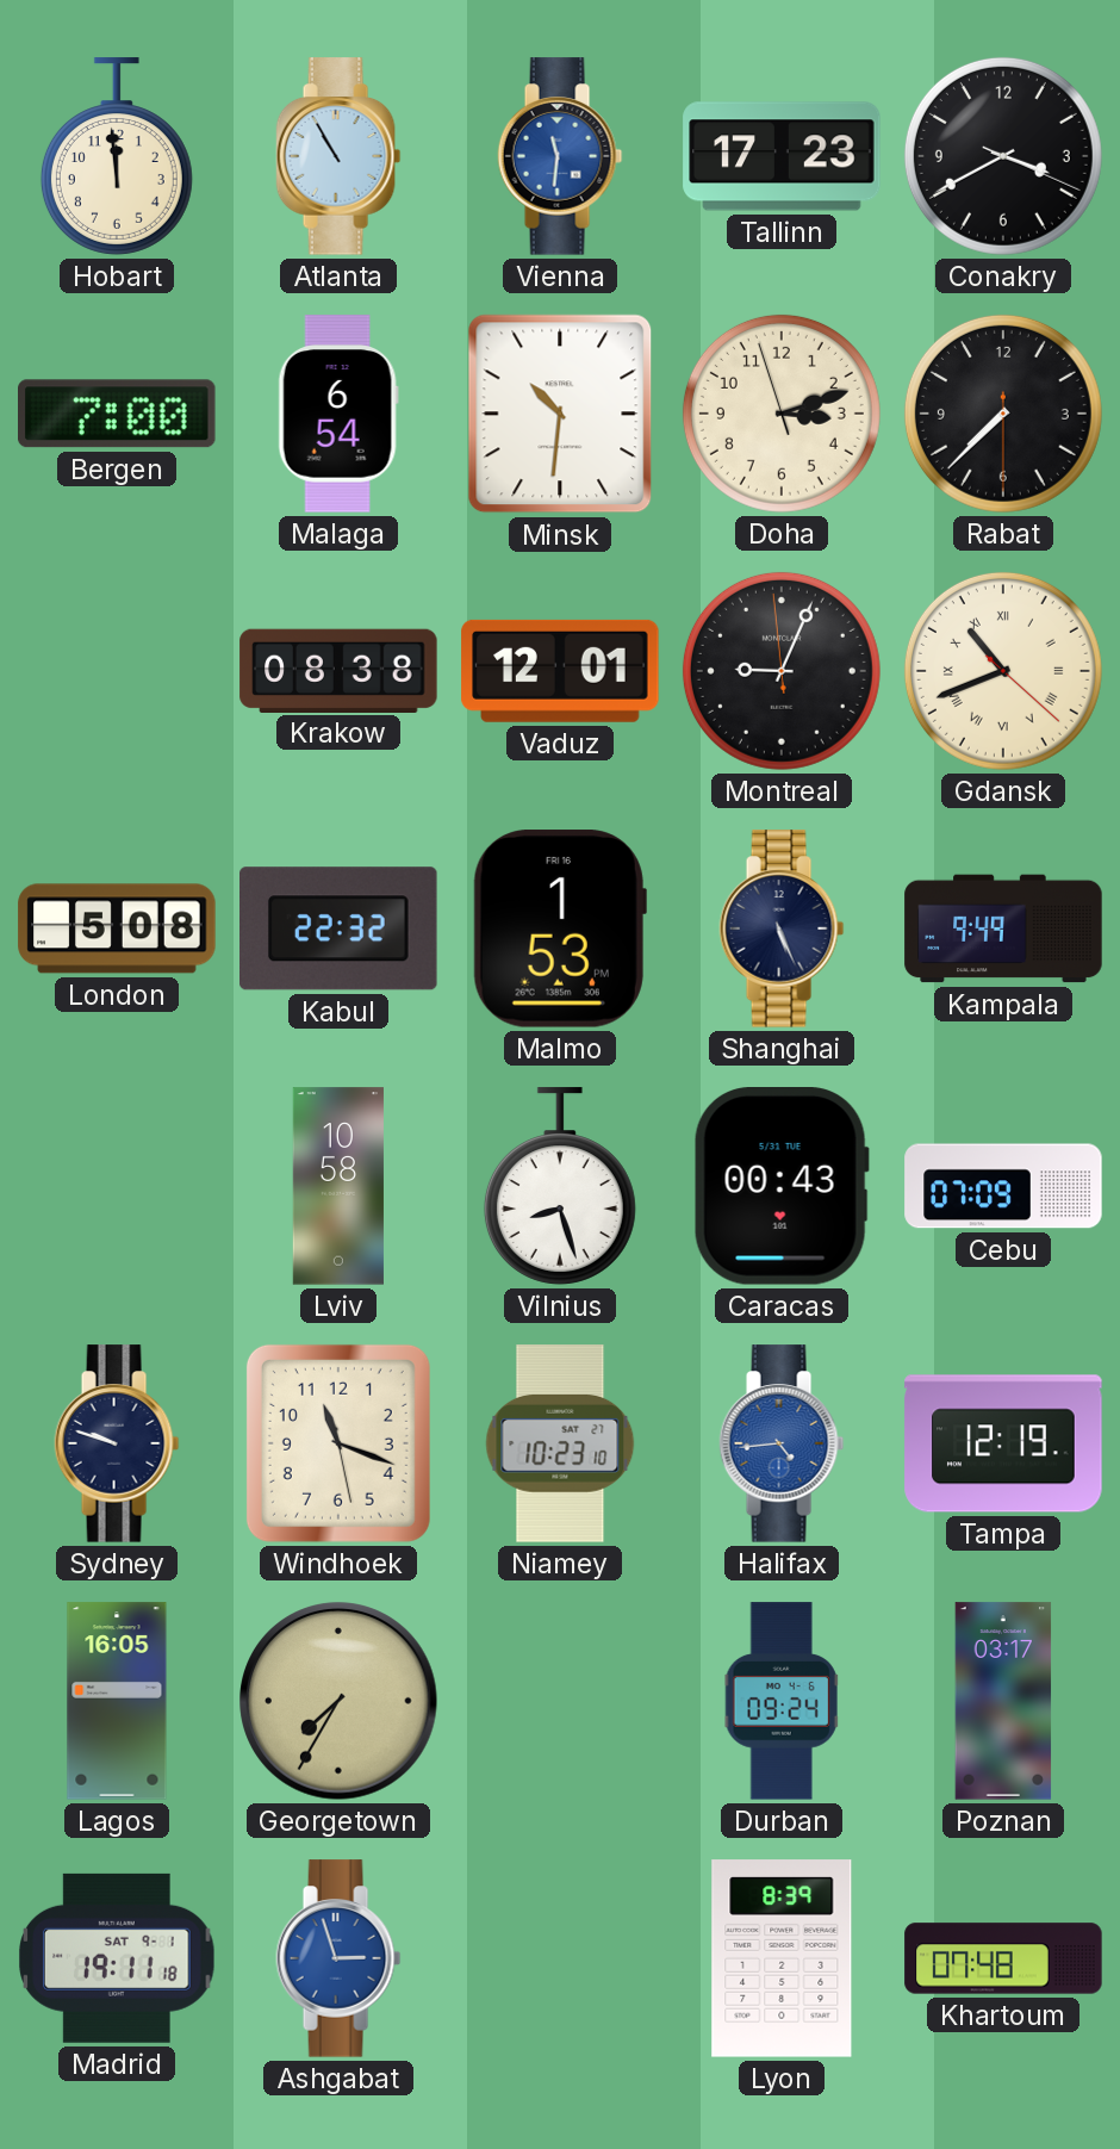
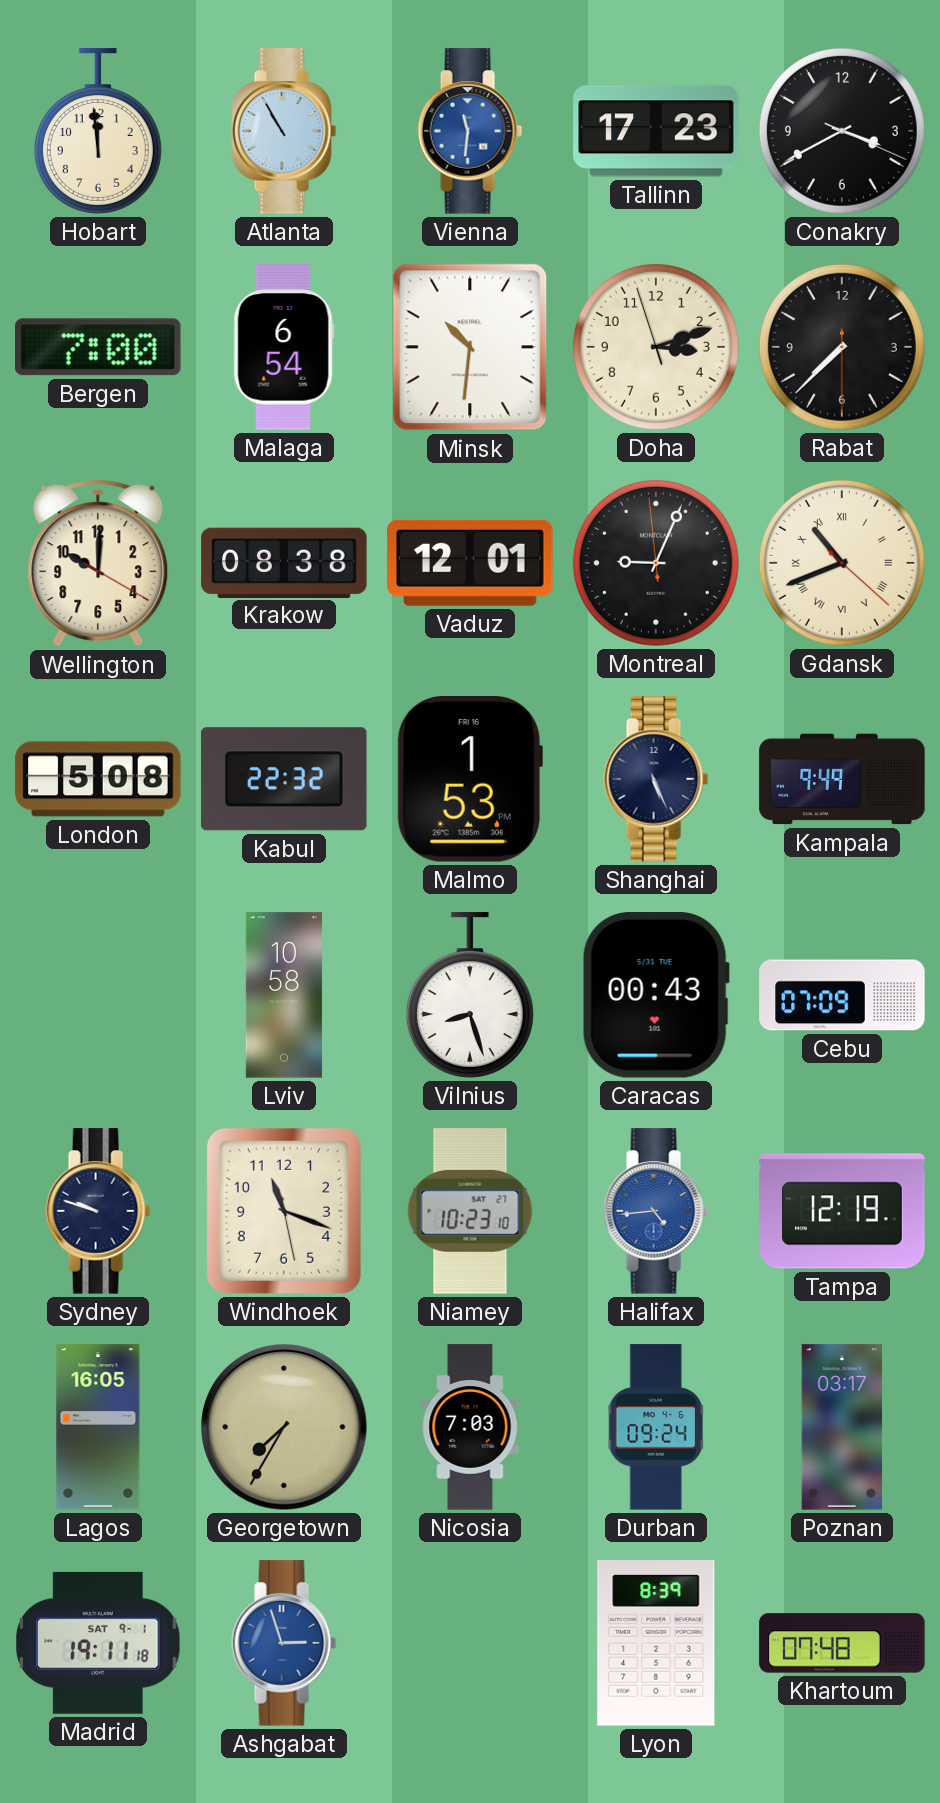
Wellington: none -> 10:00 (98, 563)
Nicosia: none -> 7:03 (470, 1427)
